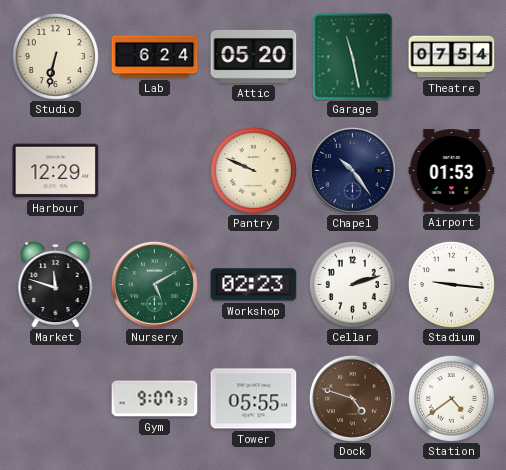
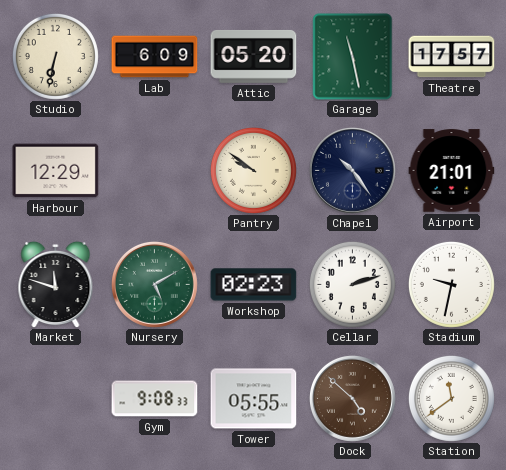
Lab: 6:24 -> 6:09 (155, 57)
Theatre: 07:54 -> 17:57 (452, 57)
Pantry: 9:49 -> 9:51 (253, 170)
Airport: 01:53 -> 21:01 (452, 171)
Stadium: 9:16 -> 9:32 (451, 284)
Gym: 9:07 -> 9:08 (155, 399)
Dock: 4:48 -> 4:52 (352, 398)
Station: 4:39 -> 11:39 (451, 398)
